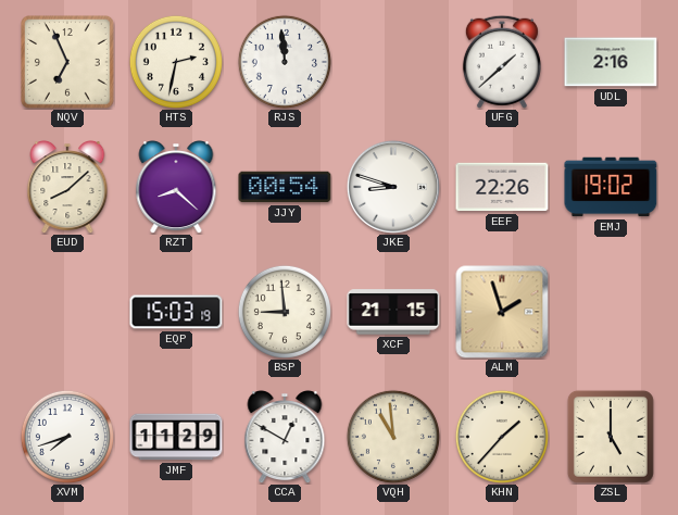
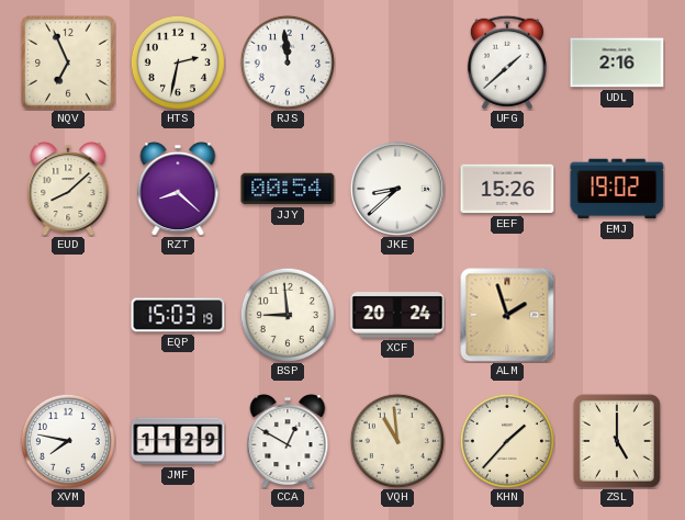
JKE: 8:48 -> 8:38 (397, 189)
EEF: 22:26 -> 15:26 (507, 189)
XCF: 21:15 -> 20:24 (397, 315)
XVM: 7:42 -> 7:47 (68, 441)
